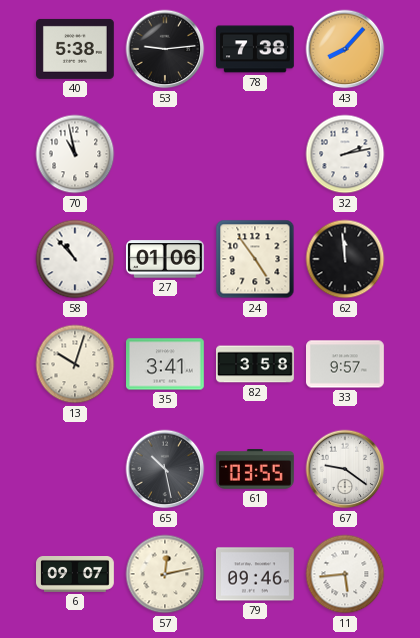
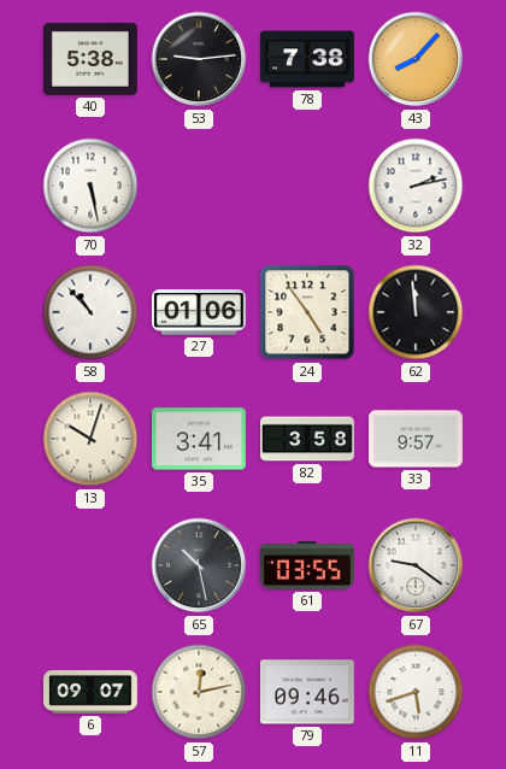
70: 10:58 -> 5:28 (90, 186)
11: 5:44 -> 5:42 (416, 692)
